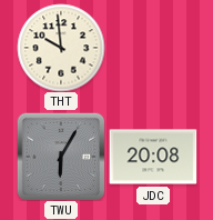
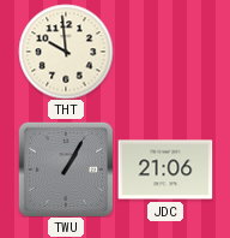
TWU: 6:05 -> 1:05 (66, 169)
JDC: 20:08 -> 21:06 (165, 169)
